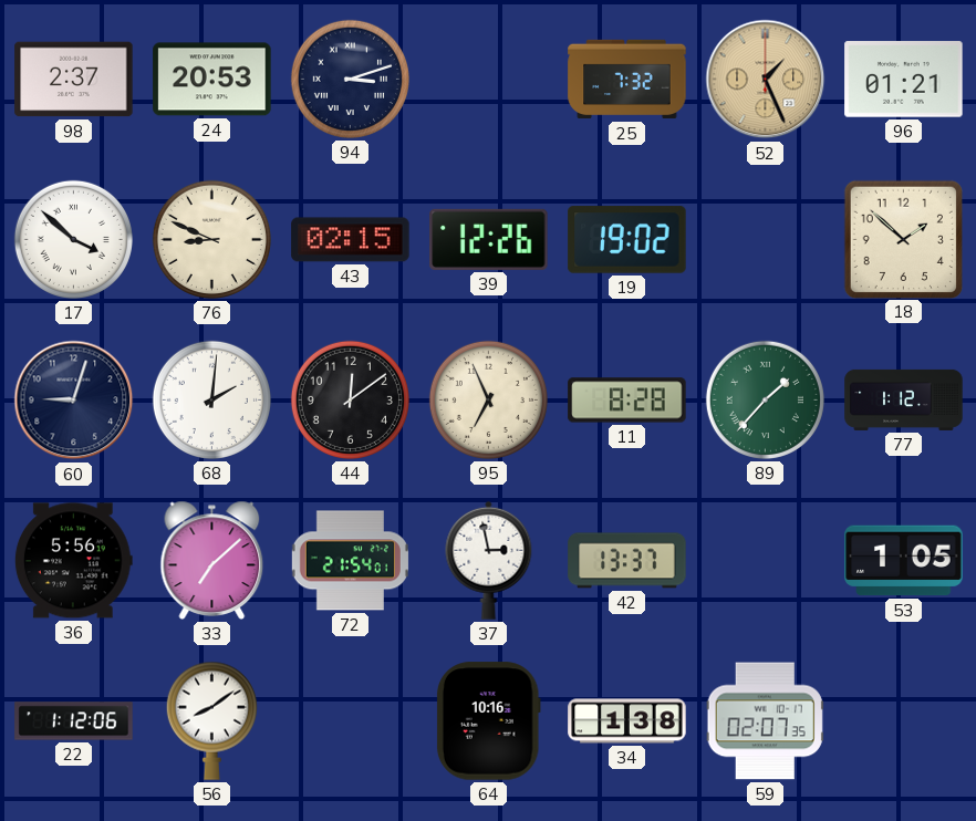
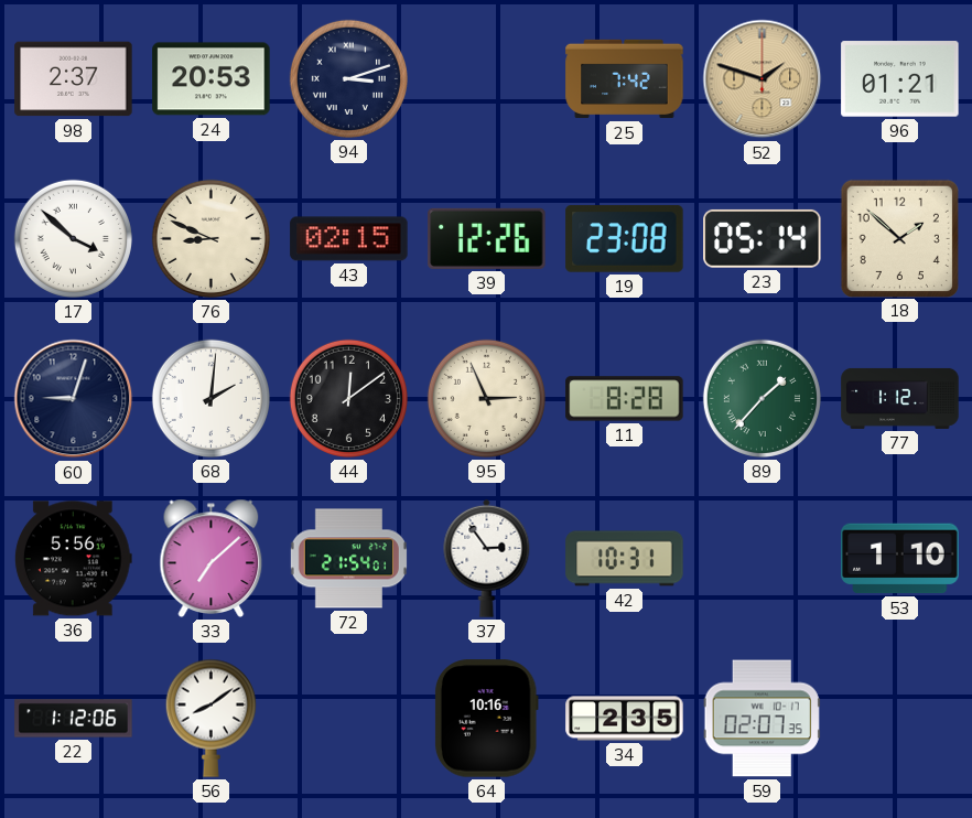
25: 7:32 -> 7:42 (625, 79)
52: 1:26 -> 1:48 (763, 79)
19: 19:02 -> 23:08 (625, 239)
23: none -> 05:14 (763, 238)
95: 6:56 -> 2:56 (486, 398)
37: 2:58 -> 2:54 (487, 558)
42: 13:37 -> 10:31 (625, 559)
53: 1:05 -> 1:10 (900, 559)
34: 1:38 -> 2:35 (625, 719)
